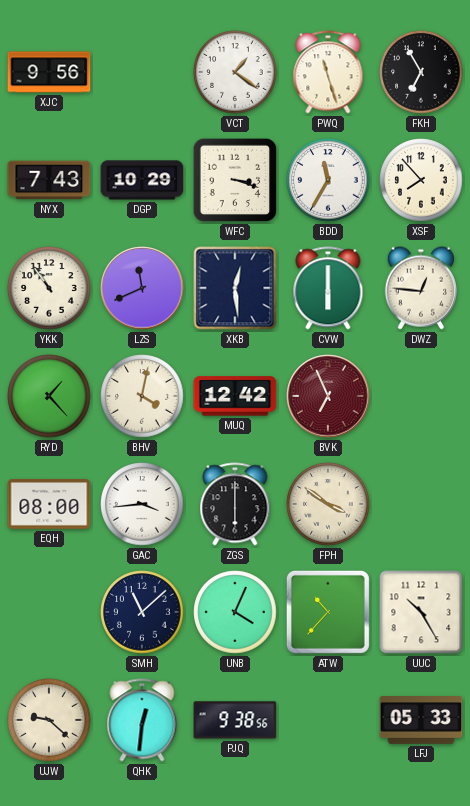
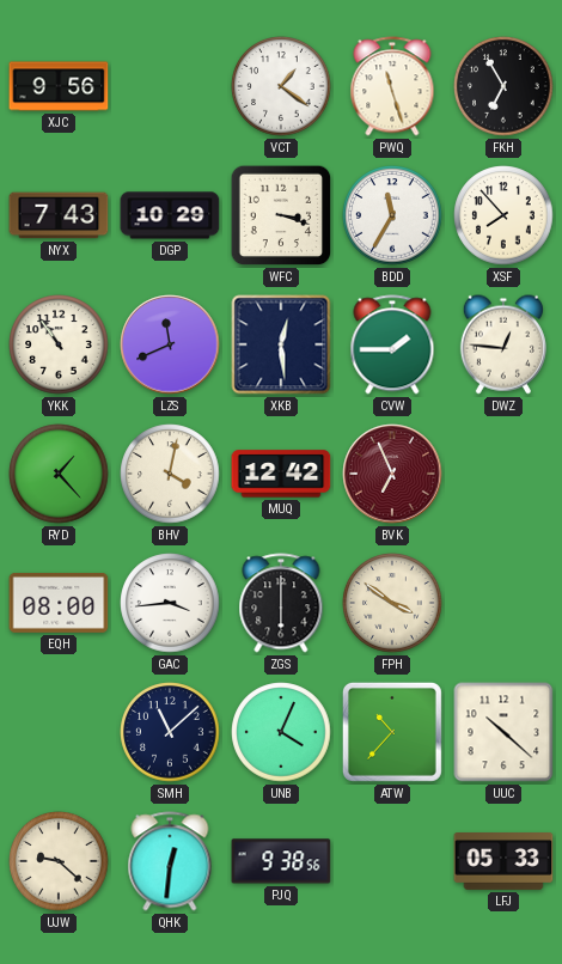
CVW: 6:00 -> 1:45 (392, 344)
UUC: 10:25 -> 10:22 (503, 732)
